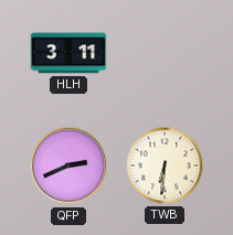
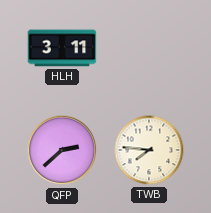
QFP: 2:41 -> 2:38 (62, 150)
TWB: 6:31 -> 7:46 (149, 150)
